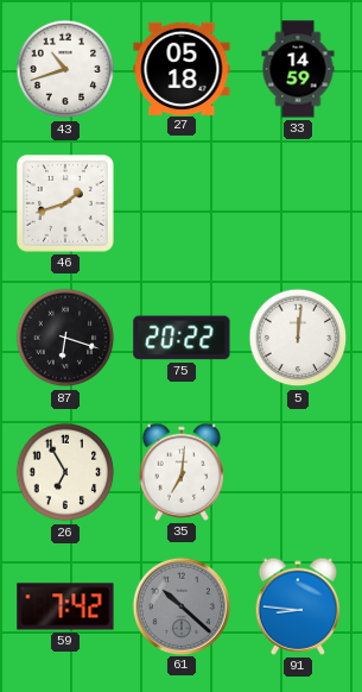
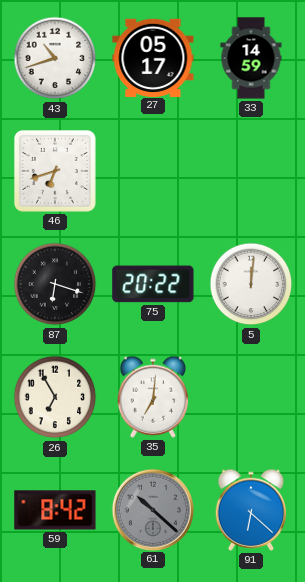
27: 05:18 -> 05:17 (153, 57)
46: 1:42 -> 6:42 (55, 171)
59: 7:42 -> 8:42 (55, 510)
91: 8:46 -> 6:22 (251, 510)
